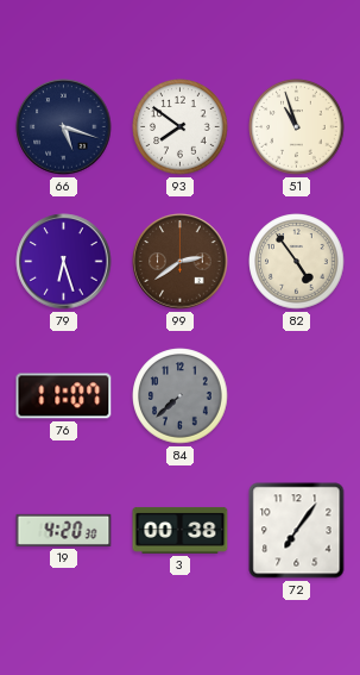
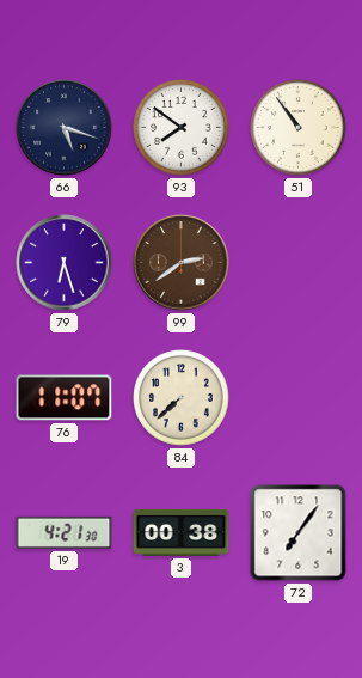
51: 10:57 -> 10:54 (299, 128)
82: 4:54 -> none (297, 262)
84 dial: grey -> cream (182, 398)
19: 4:20 -> 4:21 (65, 532)
